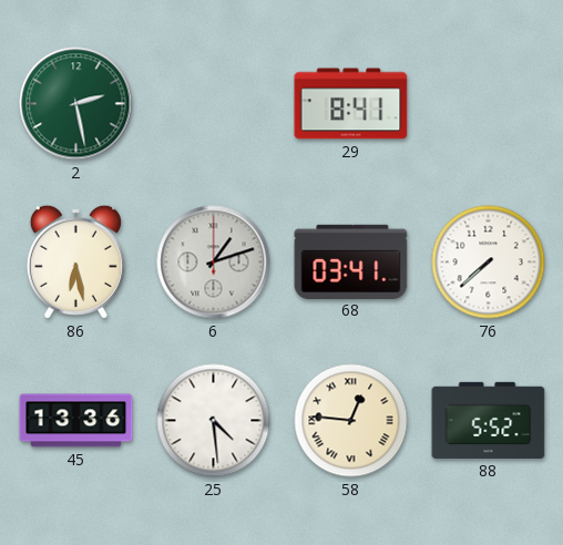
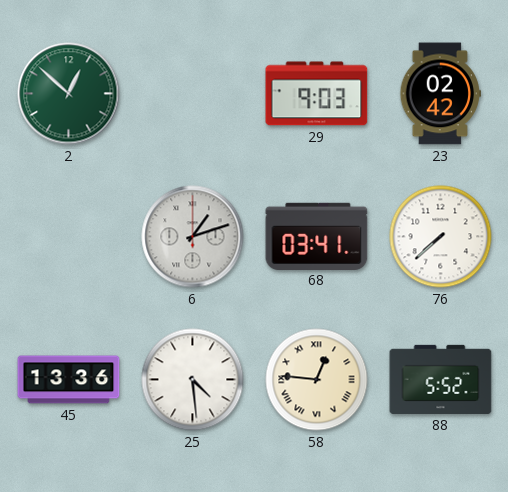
2: 2:28 -> 12:52 (69, 94)
29: 8:41 -> 9:03 (317, 94)
23: none -> 02:42 (441, 94)
86: 6:28 -> none (75, 261)
